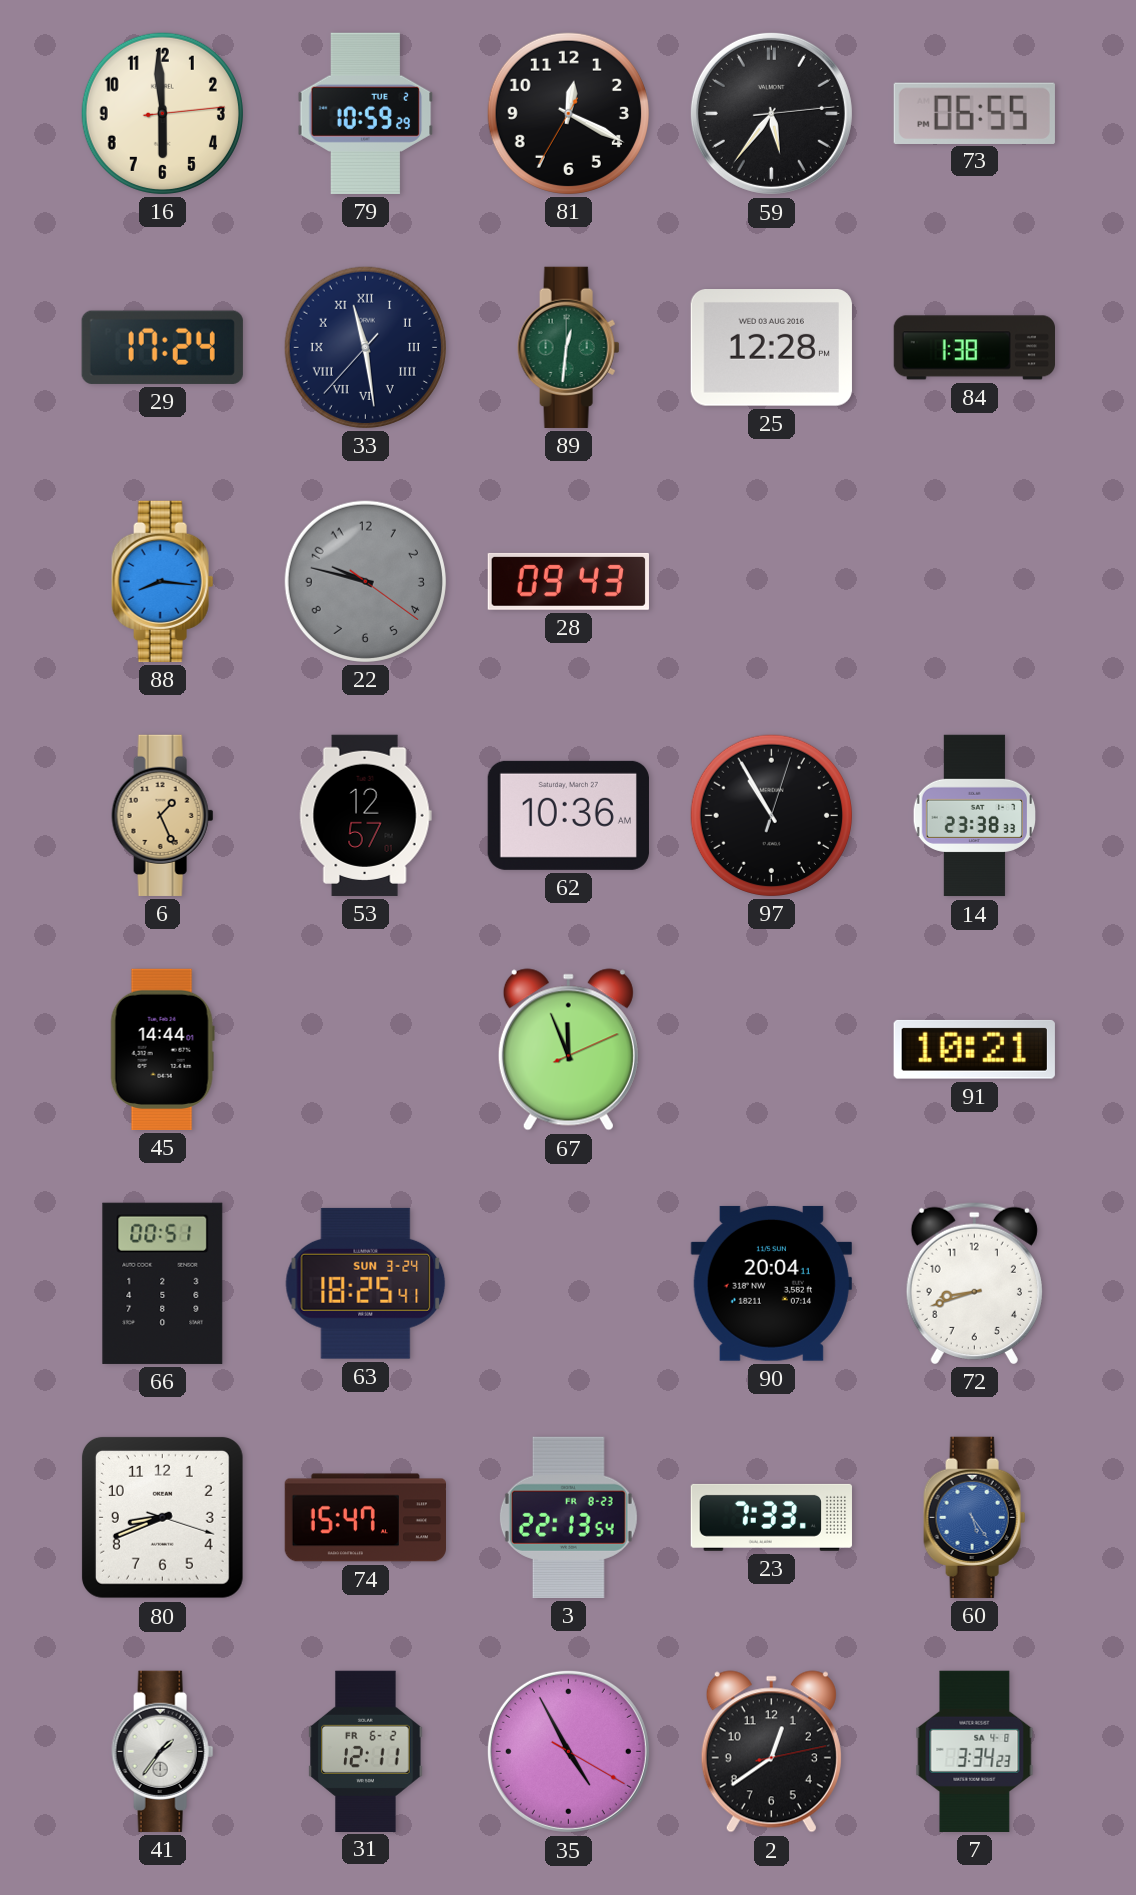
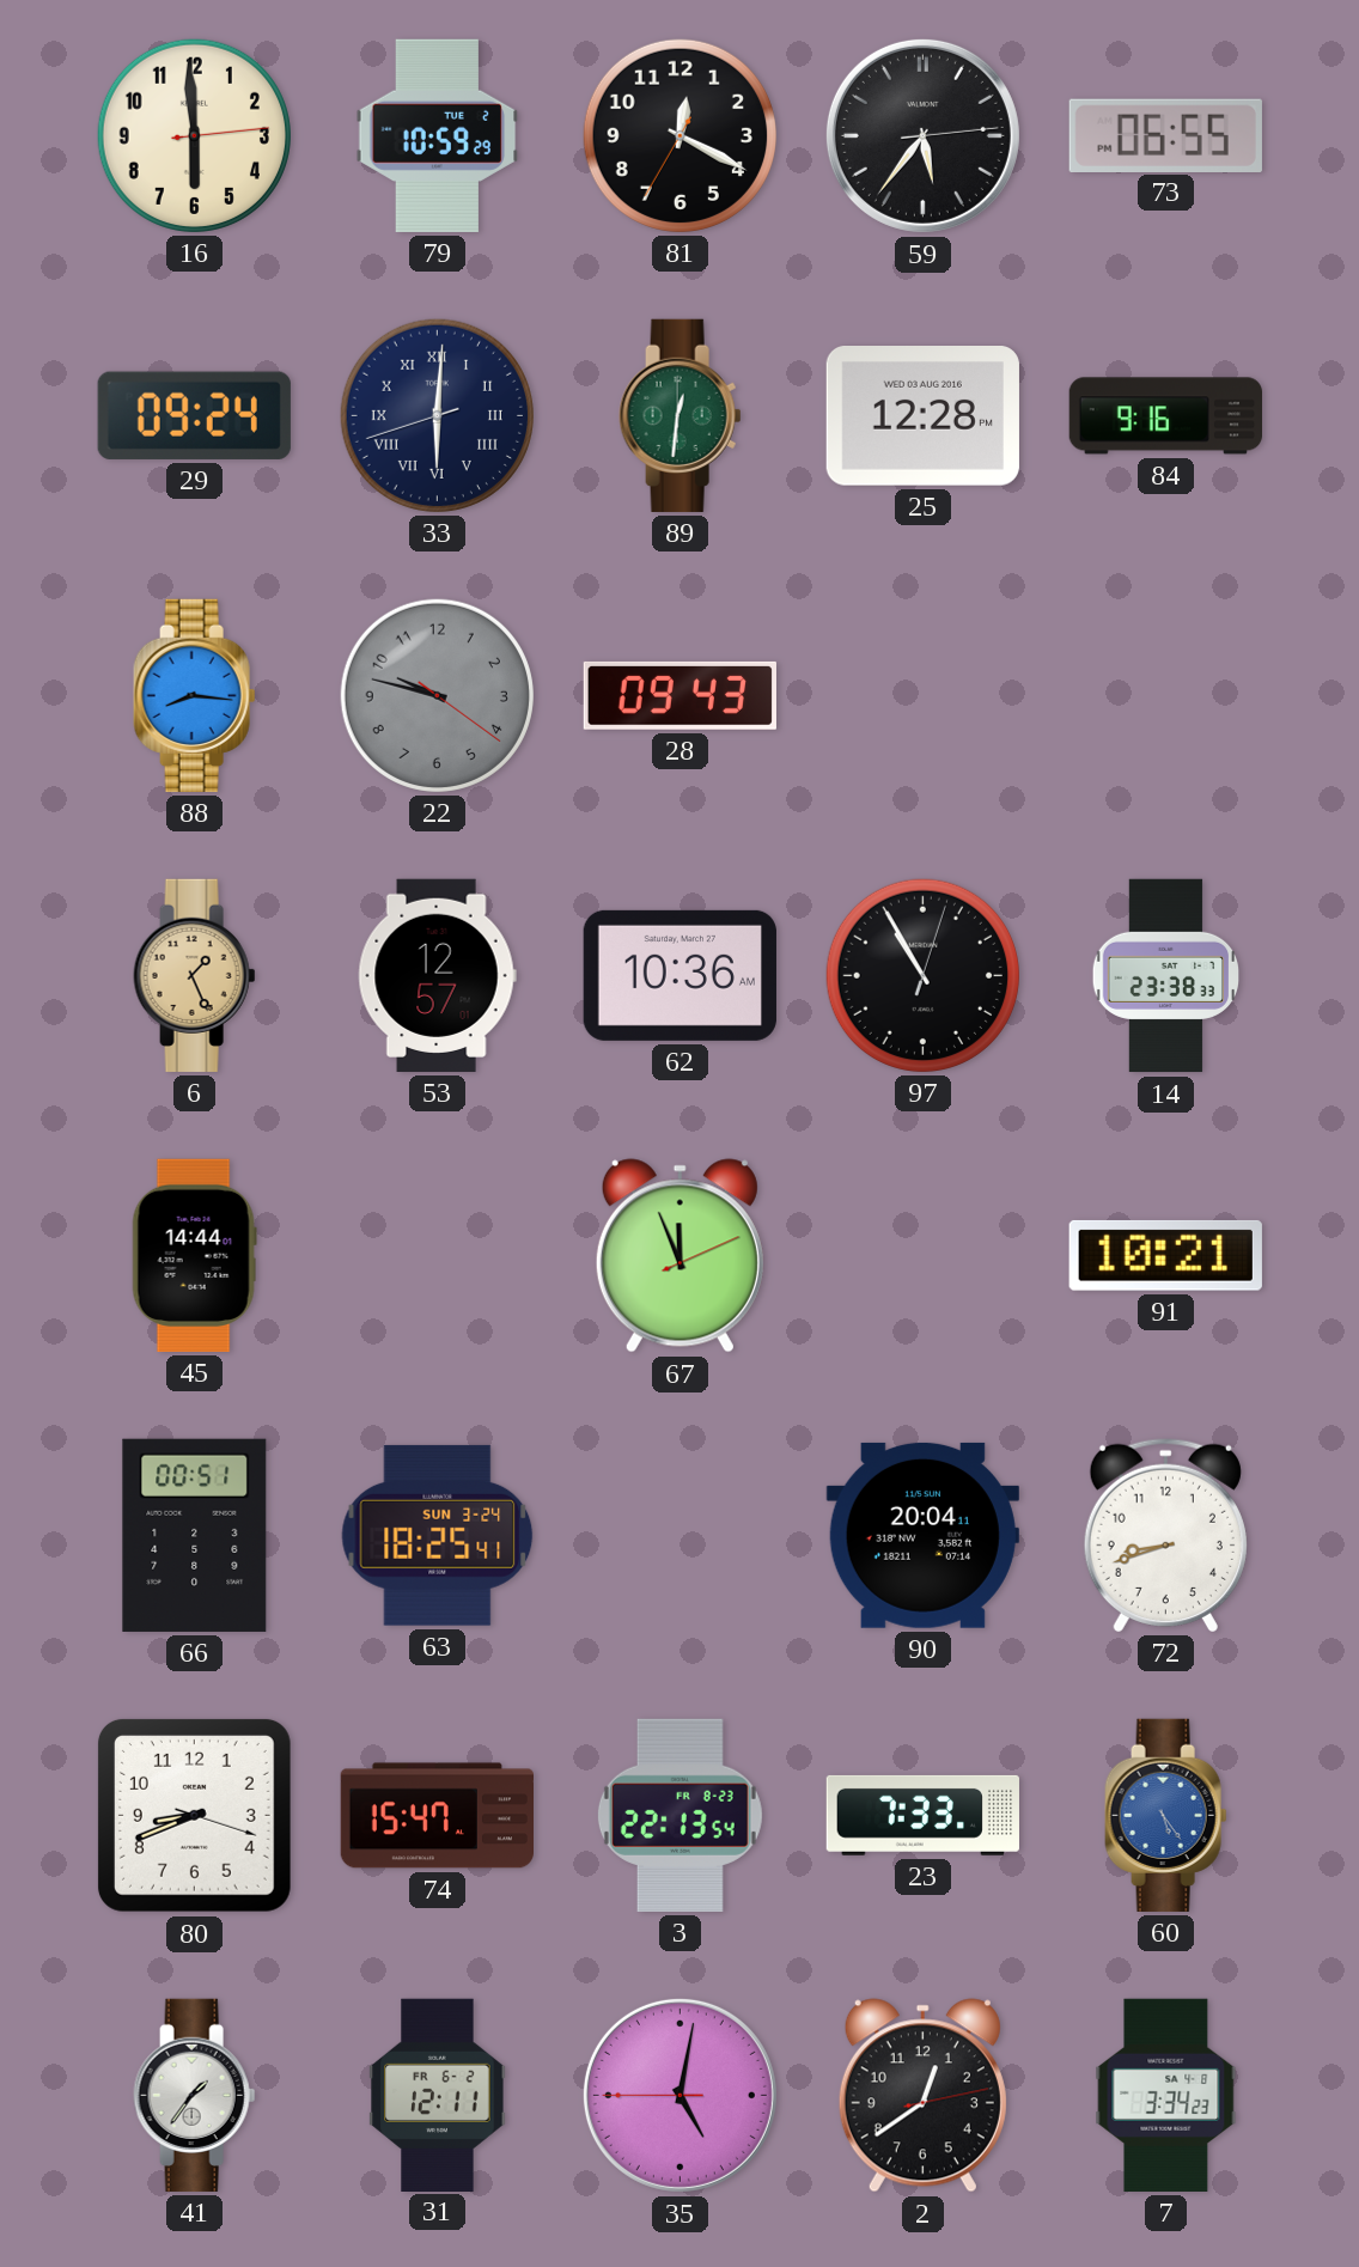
29: 17:24 -> 09:24 (194, 415)
33: 11:28 -> 6:00 (437, 415)
84: 1:38 -> 9:16 (1165, 416)
35: 4:55 -> 5:01 (679, 2095)
